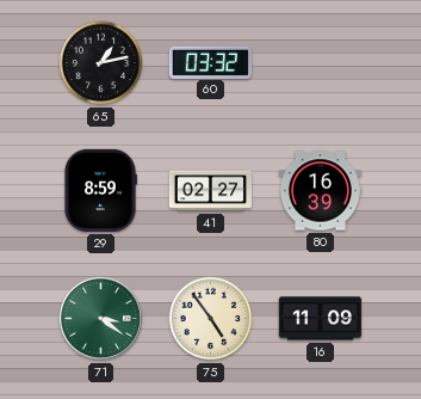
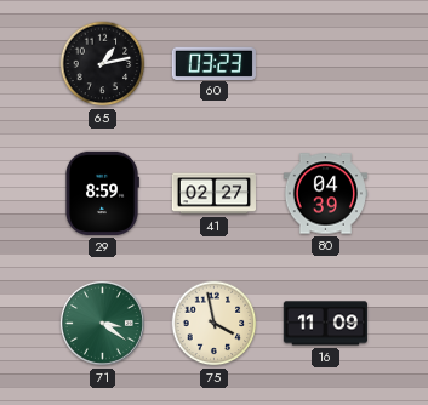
60: 03:32 -> 03:23 (213, 63)
80: 16:39 -> 04:39 (325, 194)
75: 4:54 -> 3:58 (215, 324)
